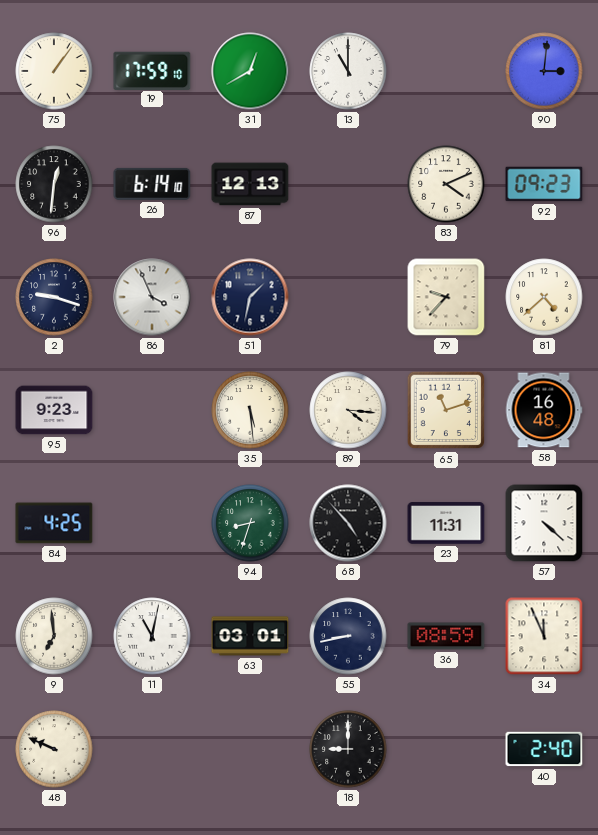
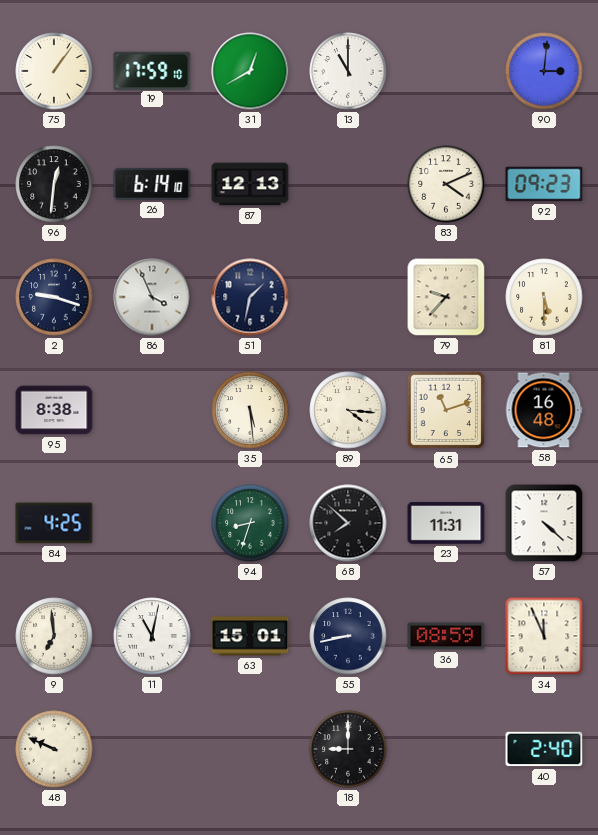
81: 4:38 -> 5:30 (544, 297)
95: 9:23 -> 8:38 (54, 410)
68: 4:53 -> 7:52 (348, 523)
63: 03:01 -> 15:01 (250, 636)
